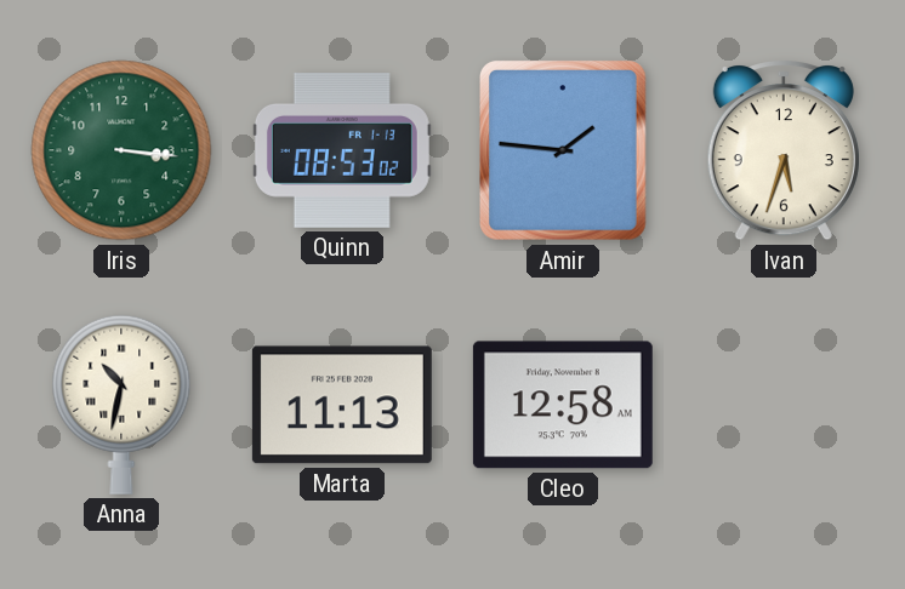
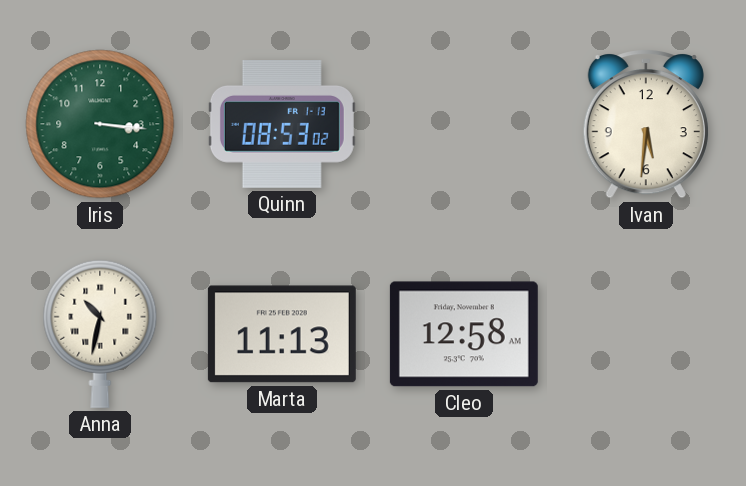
Amir: 1:46 -> none (563, 151)
Ivan: 5:33 -> 5:31 (646, 125)
